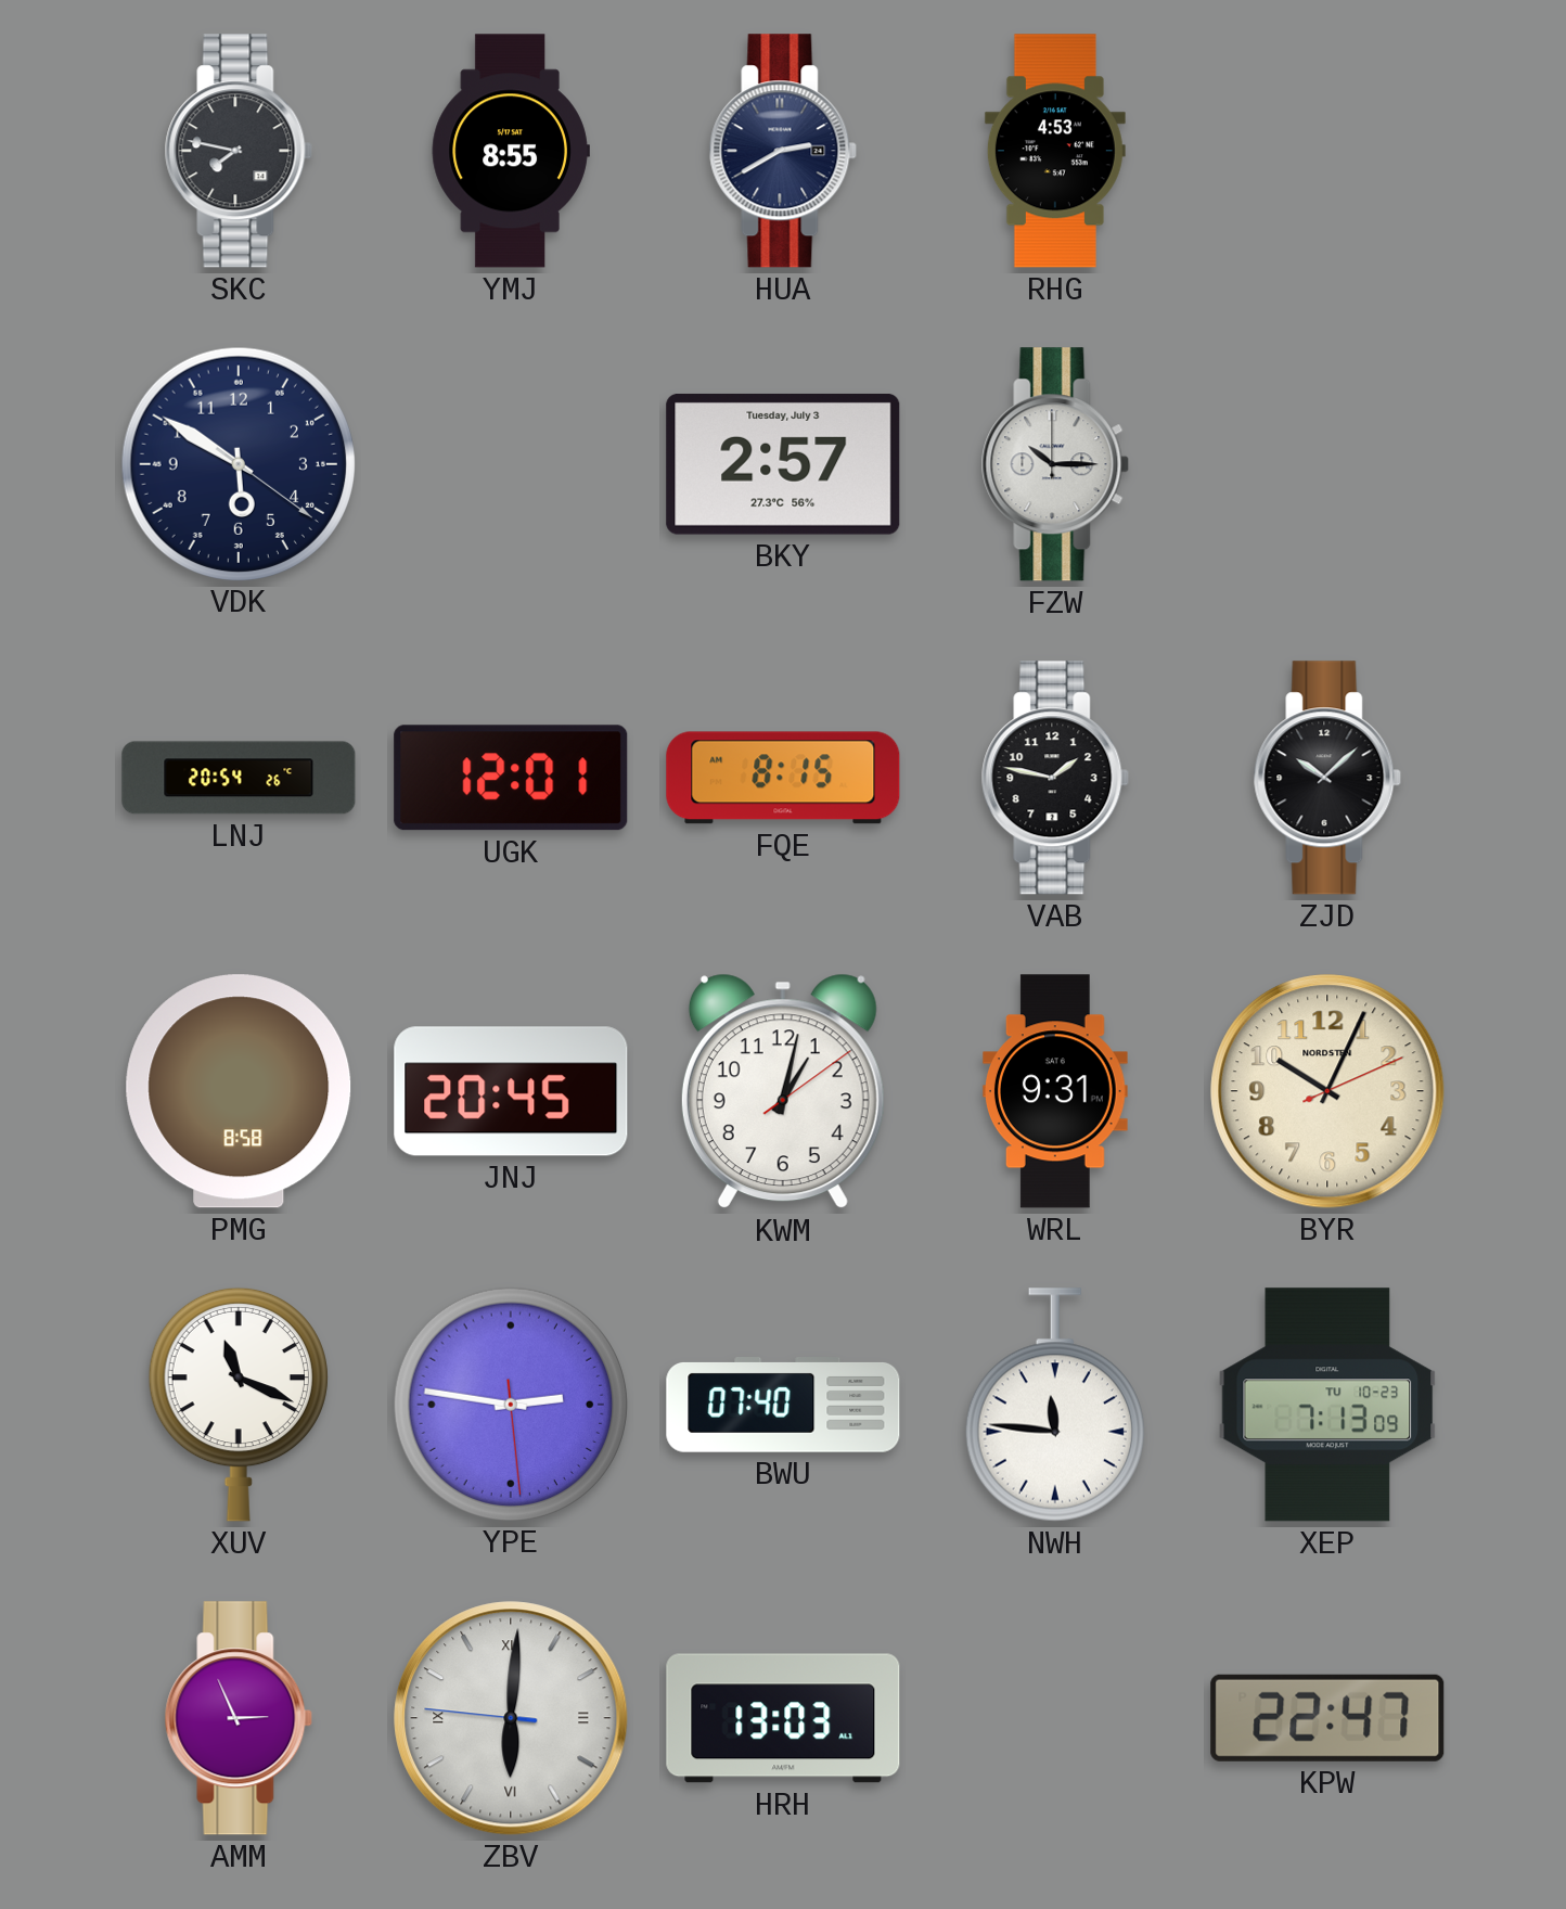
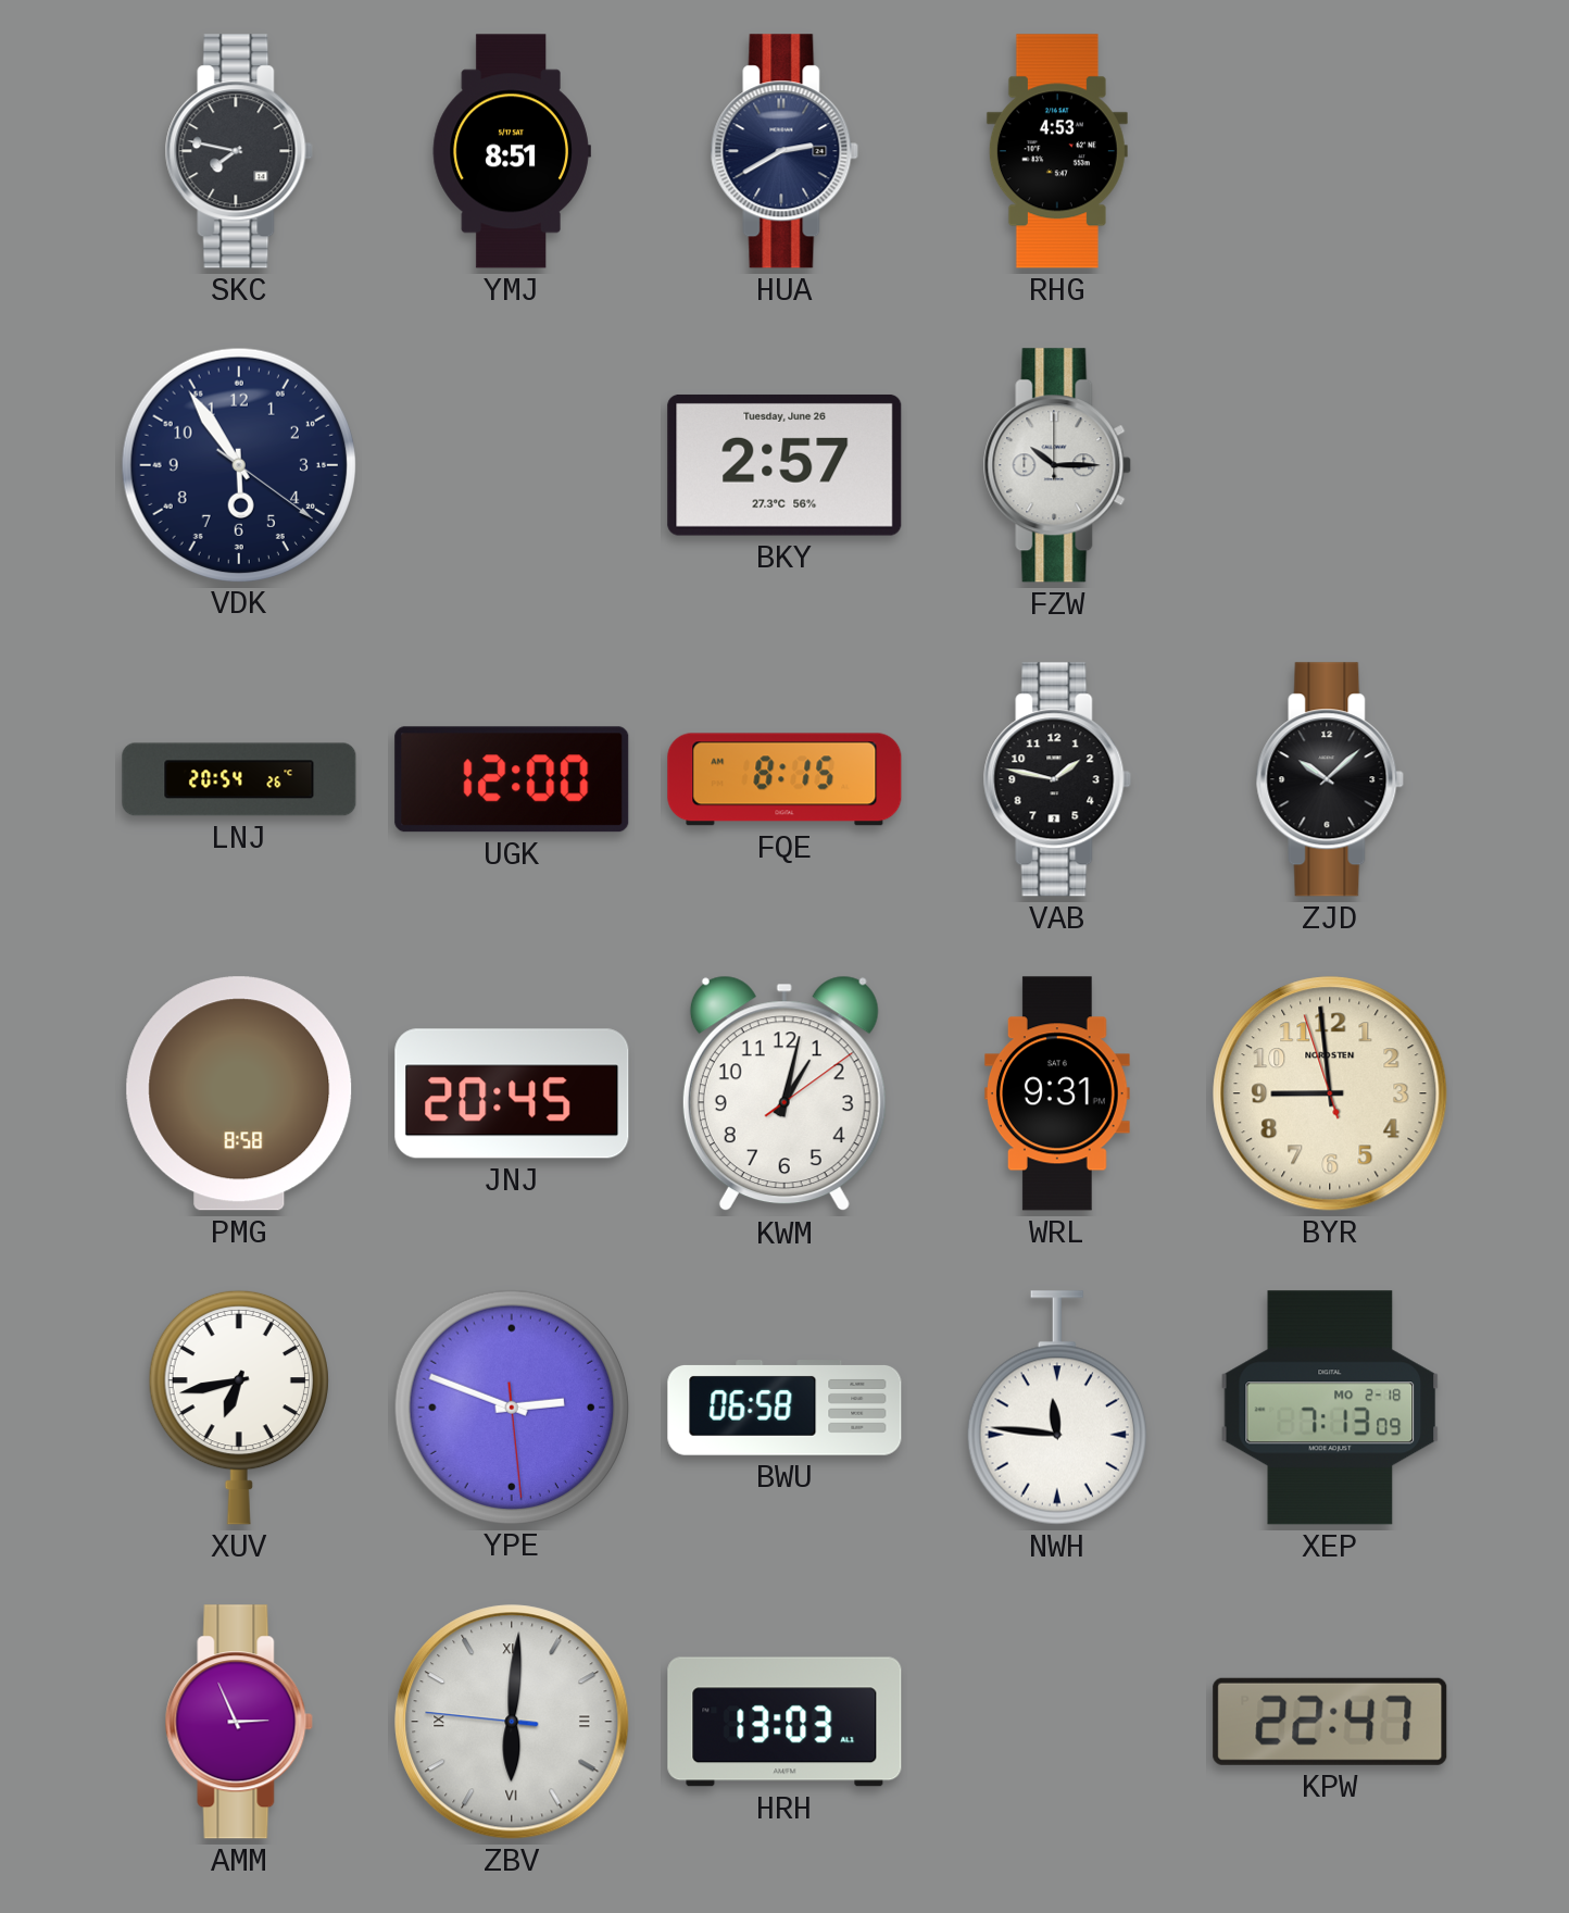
YMJ: 8:55 -> 8:51 (512, 151)
VDK: 5:50 -> 5:54 (238, 464)
BKY date: Tuesday, July 3 -> Tuesday, June 26 (784, 465)
UGK: 12:01 -> 12:00 (512, 779)
BYR: 10:04 -> 8:58 (1330, 1093)
XUV: 11:19 -> 6:43 (239, 1408)
YPE: 2:46 -> 2:48 (511, 1406)
BWU: 07:40 -> 06:58 (784, 1409)
XEP date: TU 10-23 -> MO 2-18 (1330, 1408)
